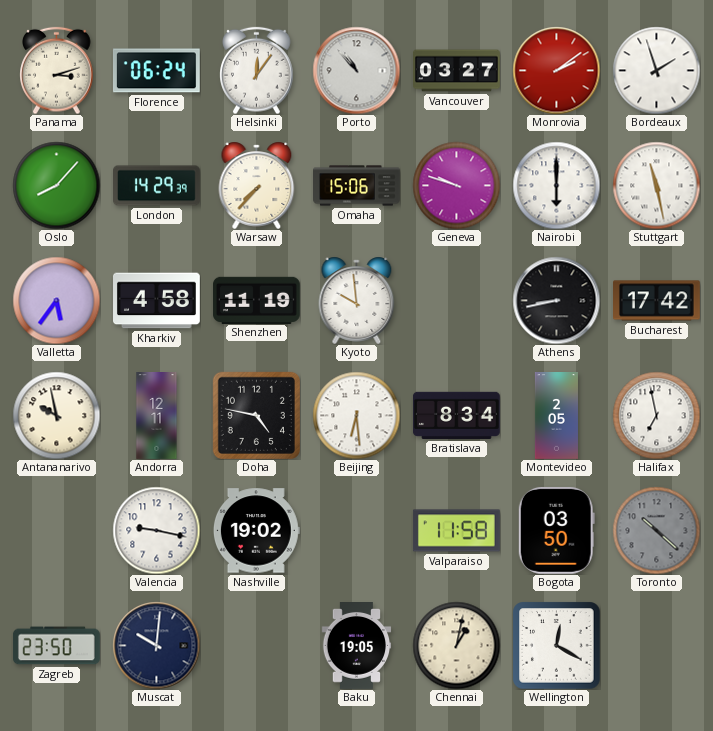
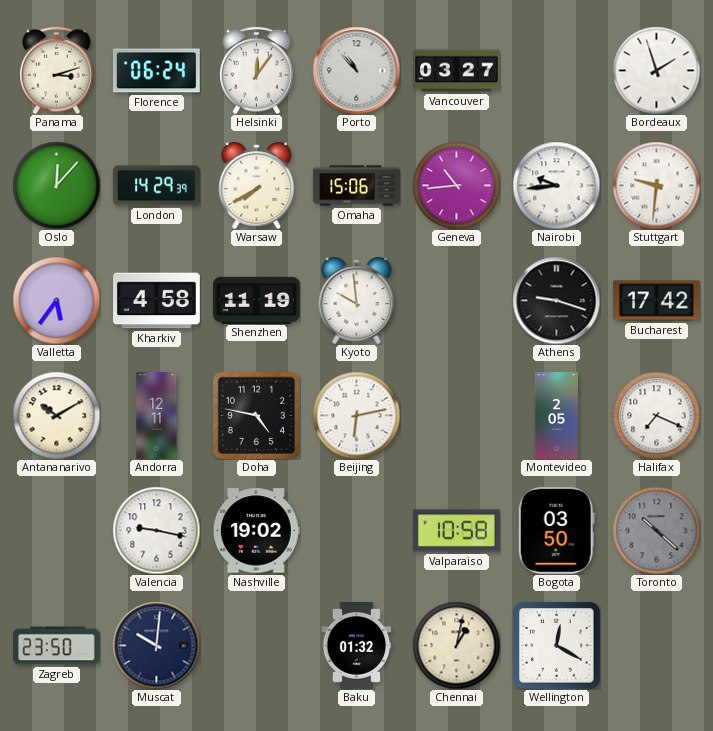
Monrovia: 2:09 -> none (556, 70)
Oslo: 8:07 -> 12:07 (56, 185)
Warsaw: 7:37 -> 7:40 (257, 185)
Geneva: 9:48 -> 10:44 (456, 185)
Nairobi: 6:00 -> 9:44 (556, 185)
Stuttgart: 11:28 -> 9:31 (656, 185)
Athens: 8:43 -> 9:18 (556, 300)
Antananarivo: 9:58 -> 10:10 (56, 415)
Beijing: 6:29 -> 6:13 (356, 415)
Bratislava: 8:34 -> none (456, 415)
Halifax: 6:58 -> 7:19 (656, 415)
Valparaiso: 11:58 -> 10:58 (456, 531)
Baku: 19:05 -> 01:32 (357, 646)
